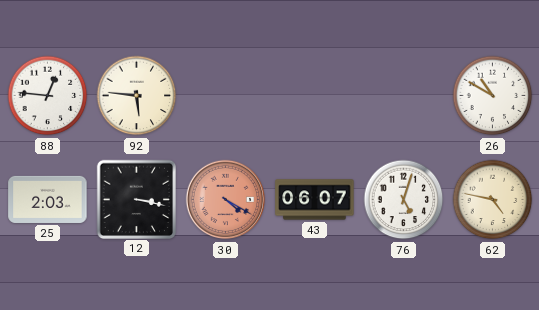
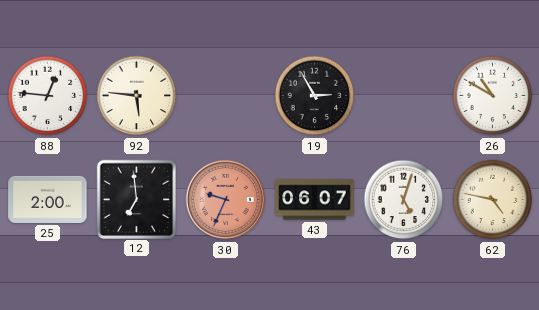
19: none -> 2:55 (315, 96)
25: 2:03 -> 2:00 (48, 199)
12: 3:17 -> 6:59 (136, 199)
30: 4:20 -> 9:34 (226, 200)
